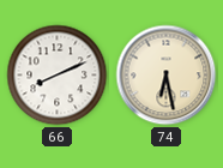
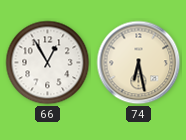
66: 8:11 -> 12:55 (48, 63)
